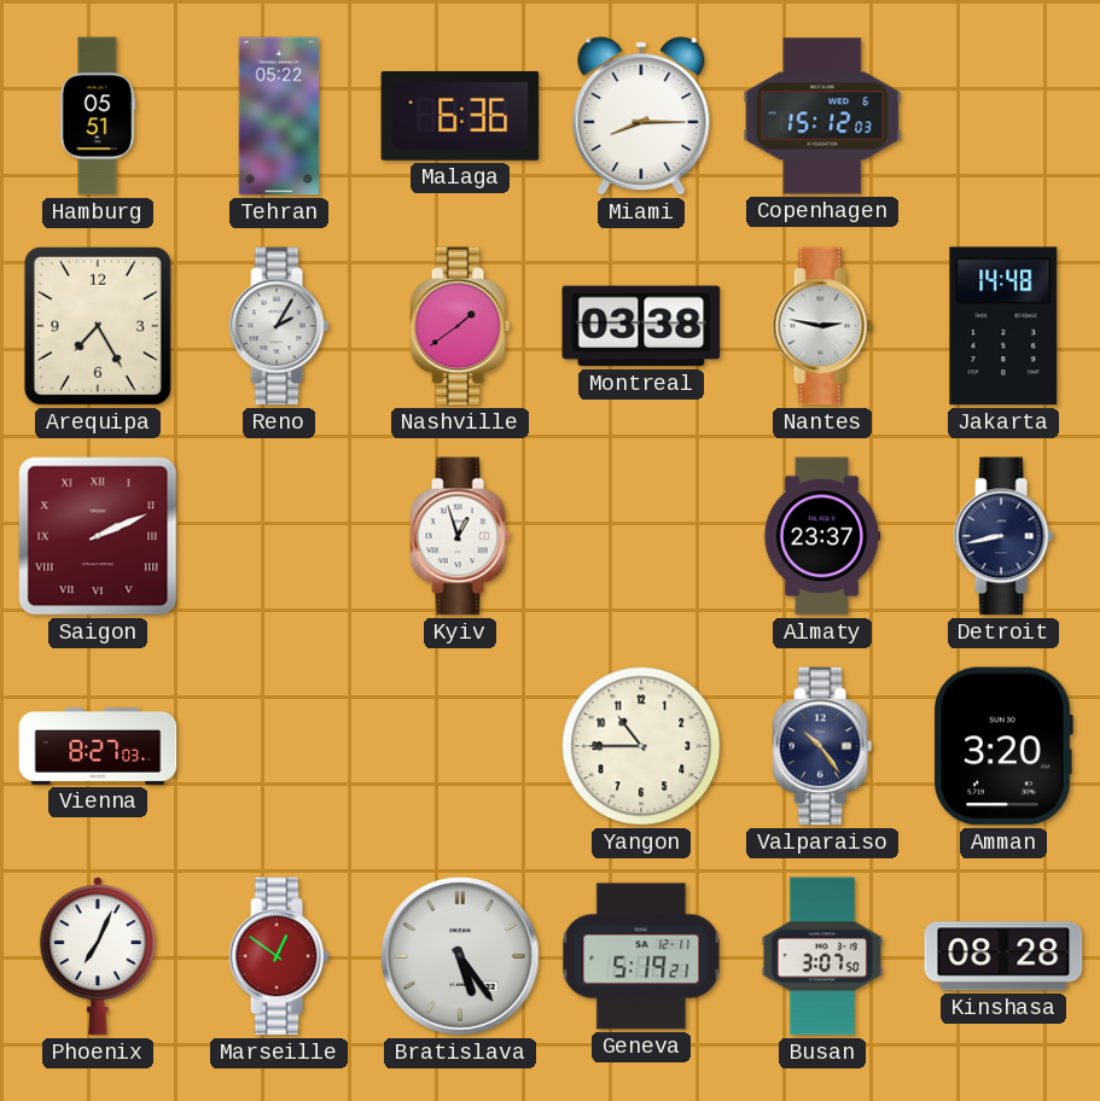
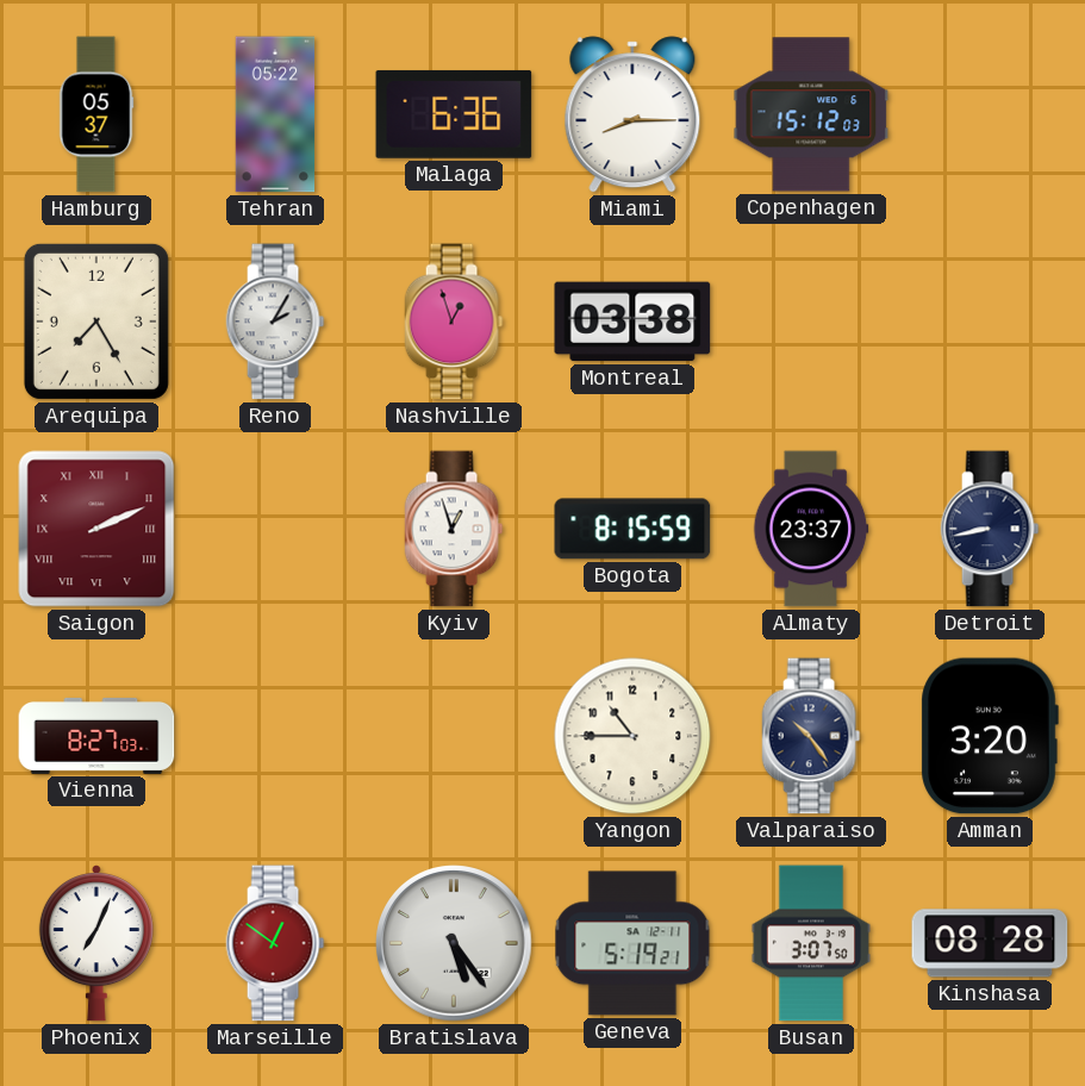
Hamburg: 05:51 -> 05:37 (96, 114)
Nashville: 1:39 -> 12:57 (454, 322)
Nantes: 2:47 -> none (822, 326)
Jakarta: 14:48 -> none (1003, 326)
Bogota: none -> 8:15 (632, 529)
